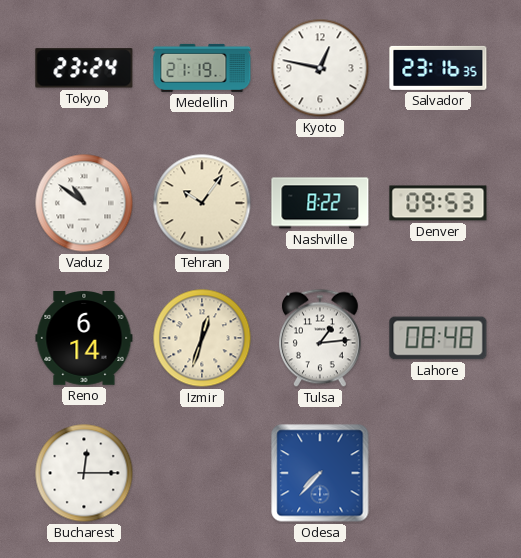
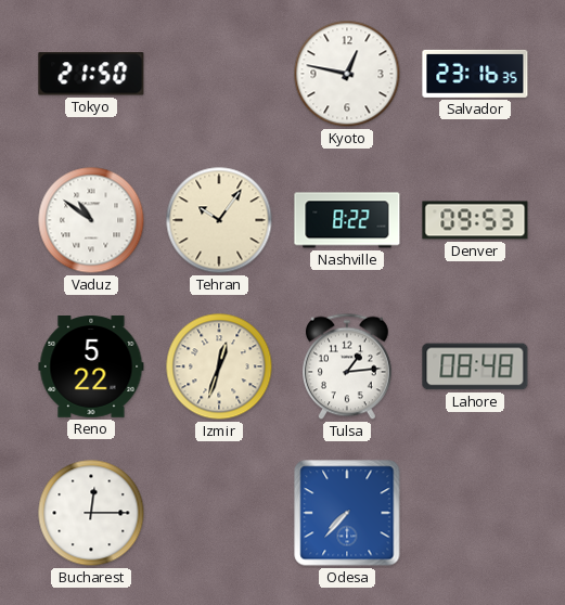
Tokyo: 23:24 -> 21:50 (91, 74)
Medellin: 21:19 -> none (202, 68)
Reno: 6:14 -> 5:22 (91, 368)
